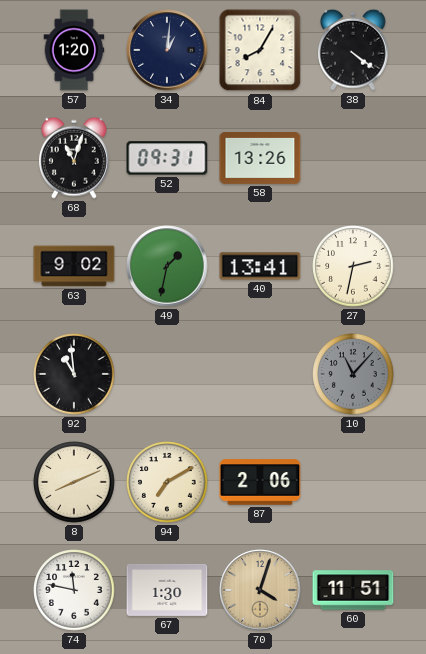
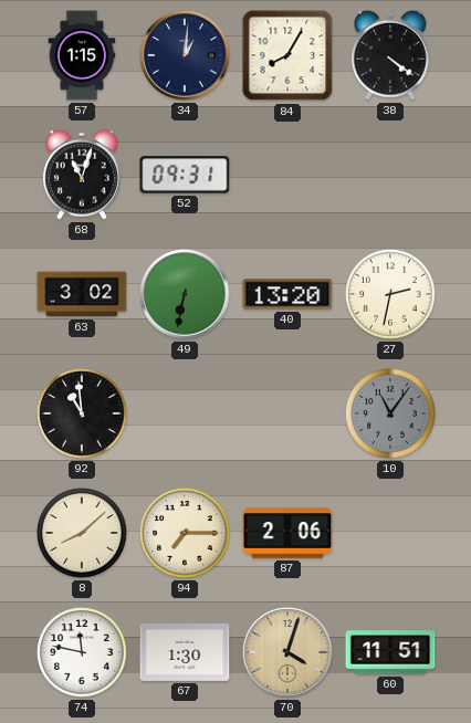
57: 1:20 -> 1:15 (82, 55)
58: 13:26 -> none (260, 159)
63: 9:02 -> 3:02 (82, 294)
49: 1:32 -> 6:32 (185, 294)
40: 13:41 -> 13:20 (287, 294)
10: 11:07 -> 11:06 (390, 413)
8: 8:11 -> 8:08 (82, 533)
94: 7:10 -> 7:15 (185, 533)
